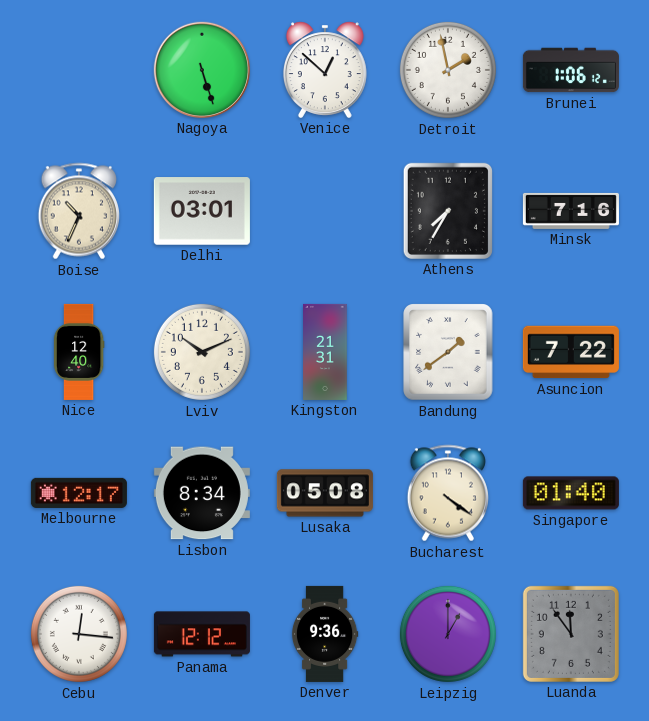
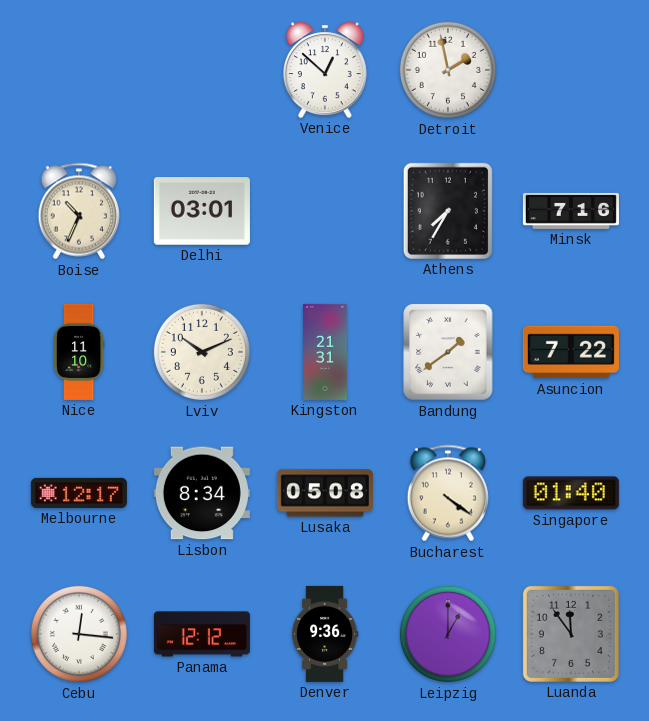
Nagoya: 5:27 -> none (202, 70)
Brunei: 1:06 -> none (571, 70)
Nice: 12:40 -> 11:10 (79, 352)
